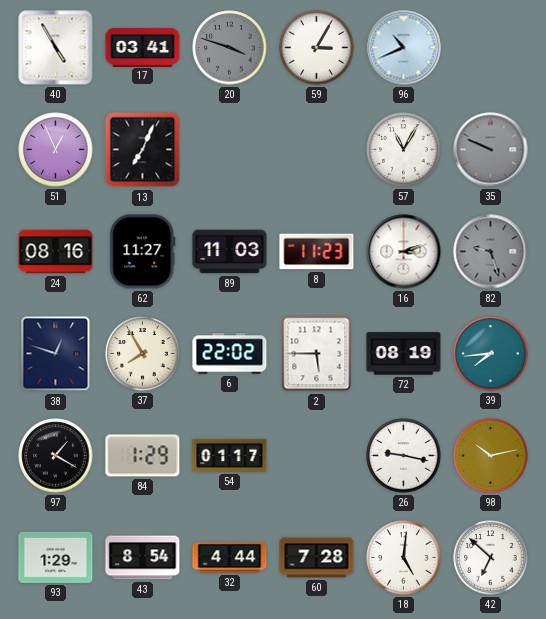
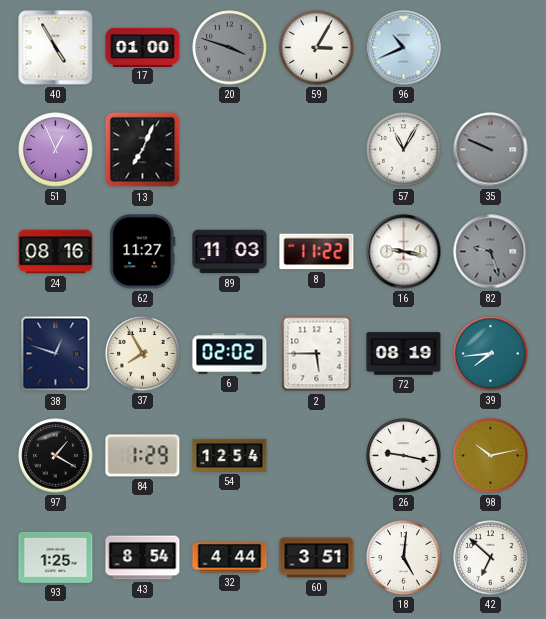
17: 03:41 -> 01:00 (143, 47)
8: 11:23 -> 11:22 (317, 252)
16: 3:12 -> 9:17 (404, 252)
6: 22:02 -> 02:02 (230, 354)
54: 01:17 -> 12:54 (230, 455)
93: 1:29 -> 1:25 (56, 557)
60: 7:28 -> 3:51 (317, 558)
